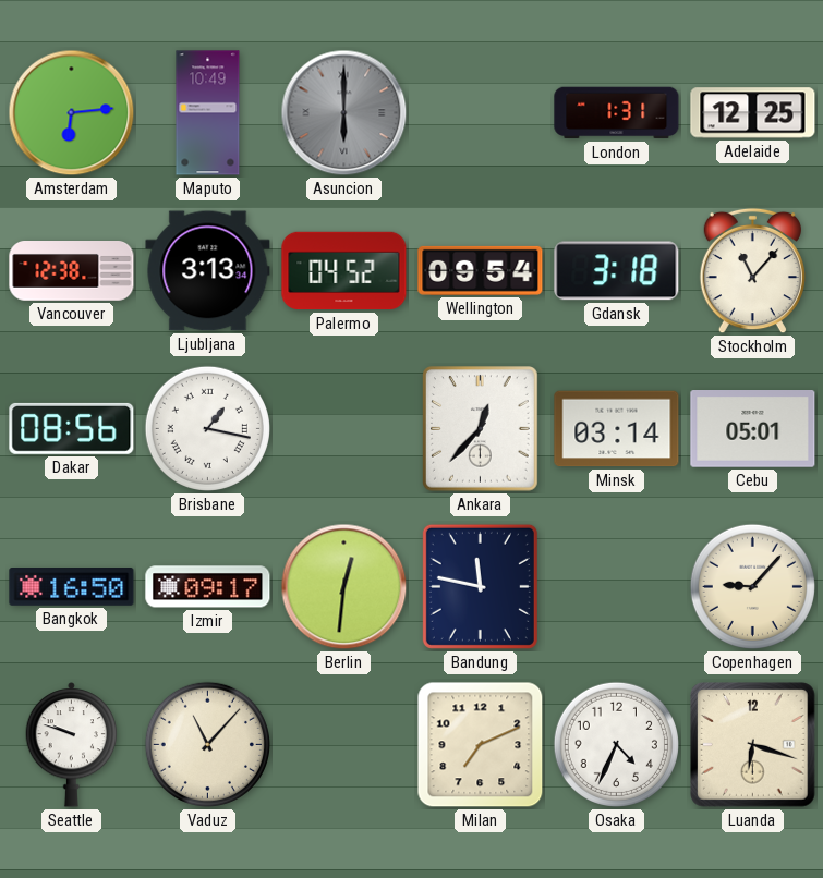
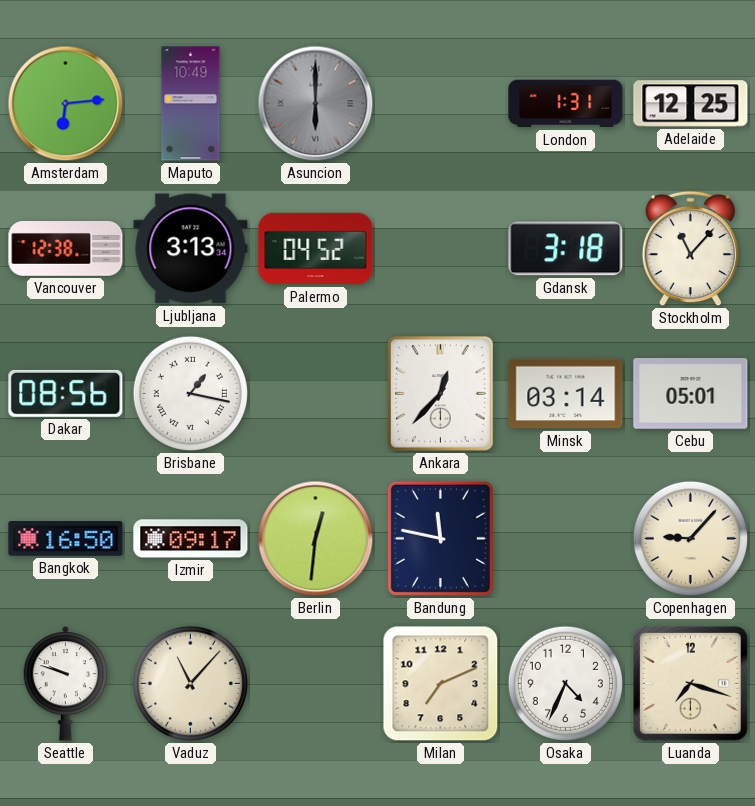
Wellington: 09:54 -> none (481, 270)
Luanda: 6:18 -> 7:18 (691, 684)
